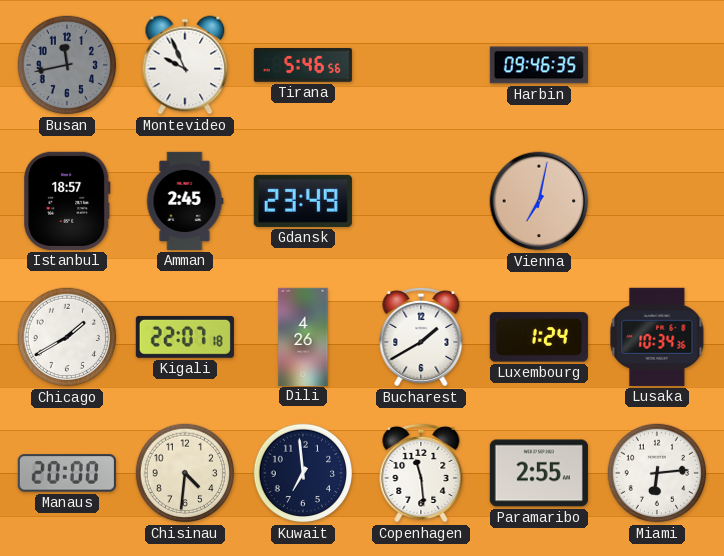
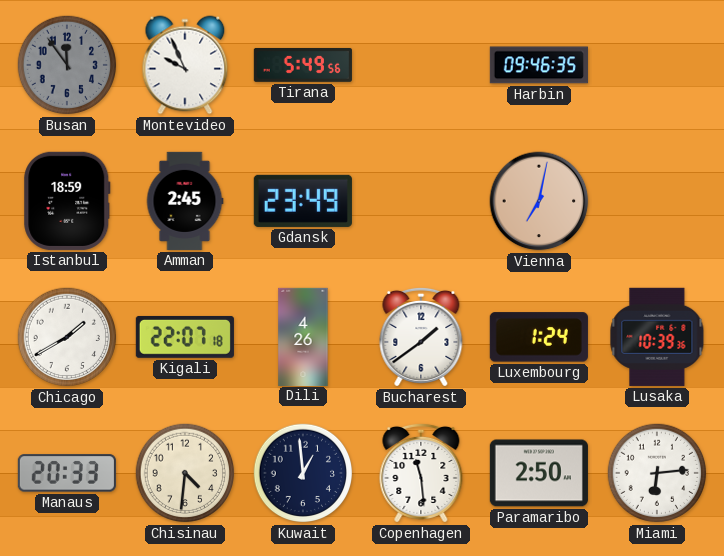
Busan: 11:43 -> 11:54 (67, 65)
Tirana: 5:46 -> 5:49 (303, 65)
Istanbul: 18:57 -> 18:59 (67, 201)
Bucharest: 1:40 -> 1:39 (421, 337)
Lusaka: 10:34 -> 10:39 (657, 337)
Manaus: 20:00 -> 20:33 (67, 473)
Kuwait: 6:59 -> 12:59 (303, 473)
Paramaribo: 2:55 -> 2:50 (539, 473)
